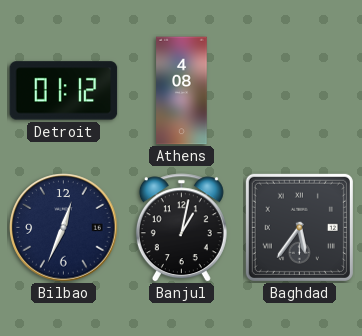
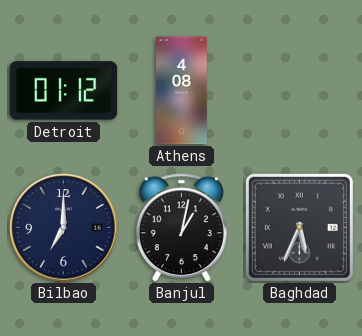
Bilbao: 12:34 -> 7:00 (64, 228)
Baghdad: 5:36 -> 5:34 (299, 227)
